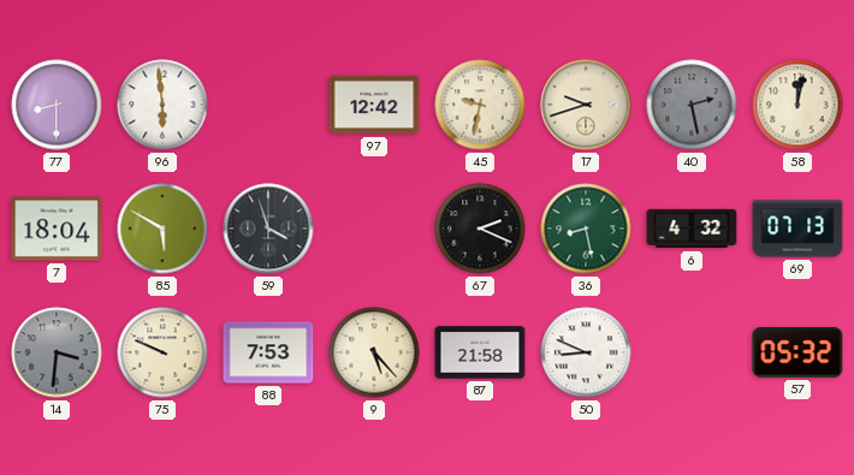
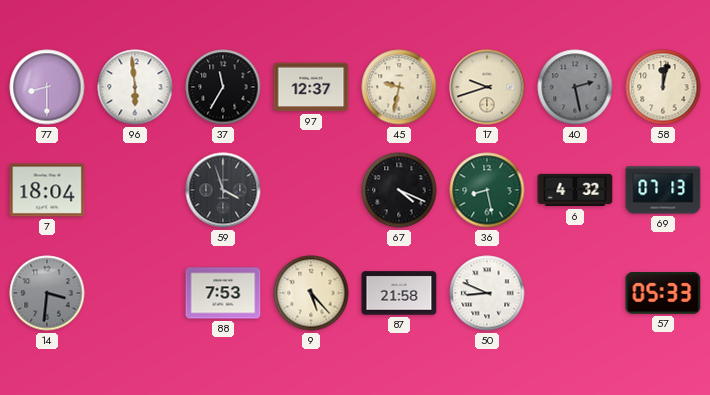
37: none -> 11:35 (223, 87)
97: 12:42 -> 12:37 (311, 87)
85: 5:50 -> none (162, 228)
67: 2:19 -> 4:19 (399, 190)
75: 9:49 -> none (162, 352)
57: 05:32 -> 05:33 (663, 293)
